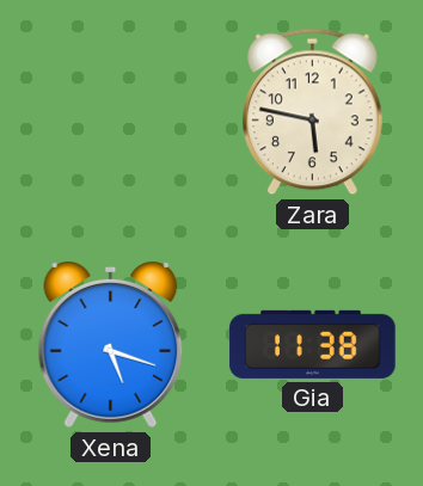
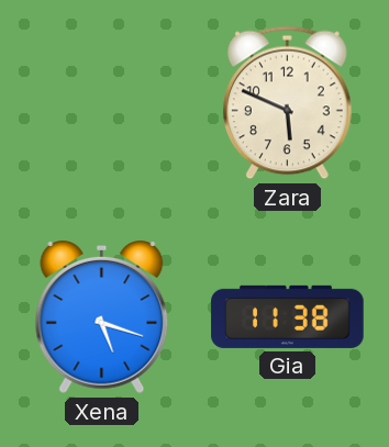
Zara: 5:47 -> 5:49 (287, 103)
